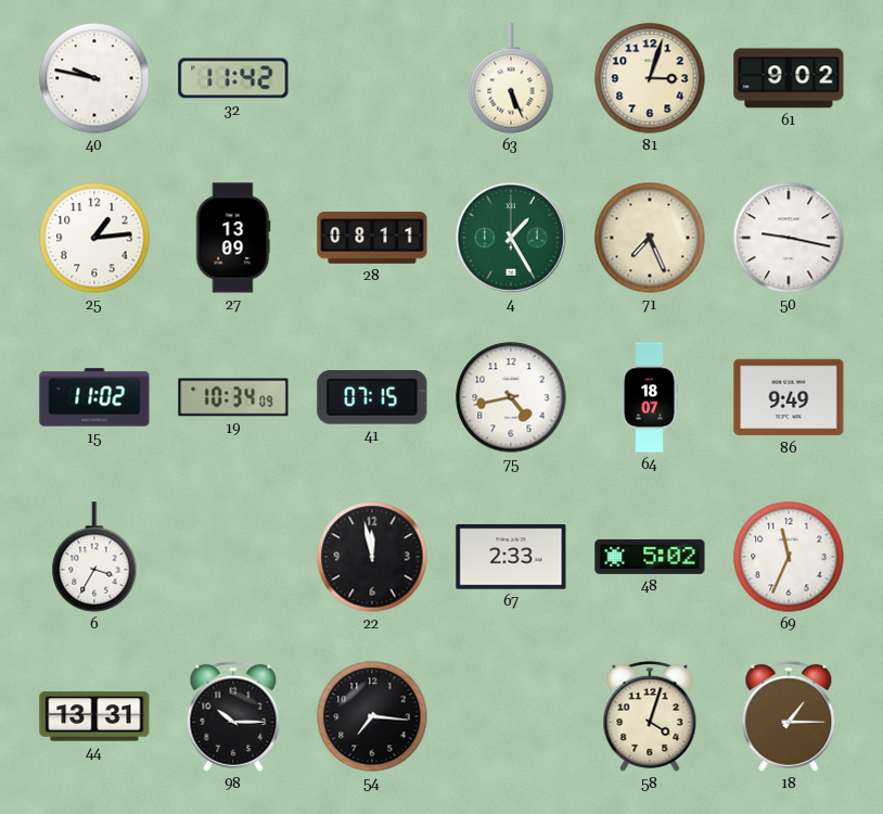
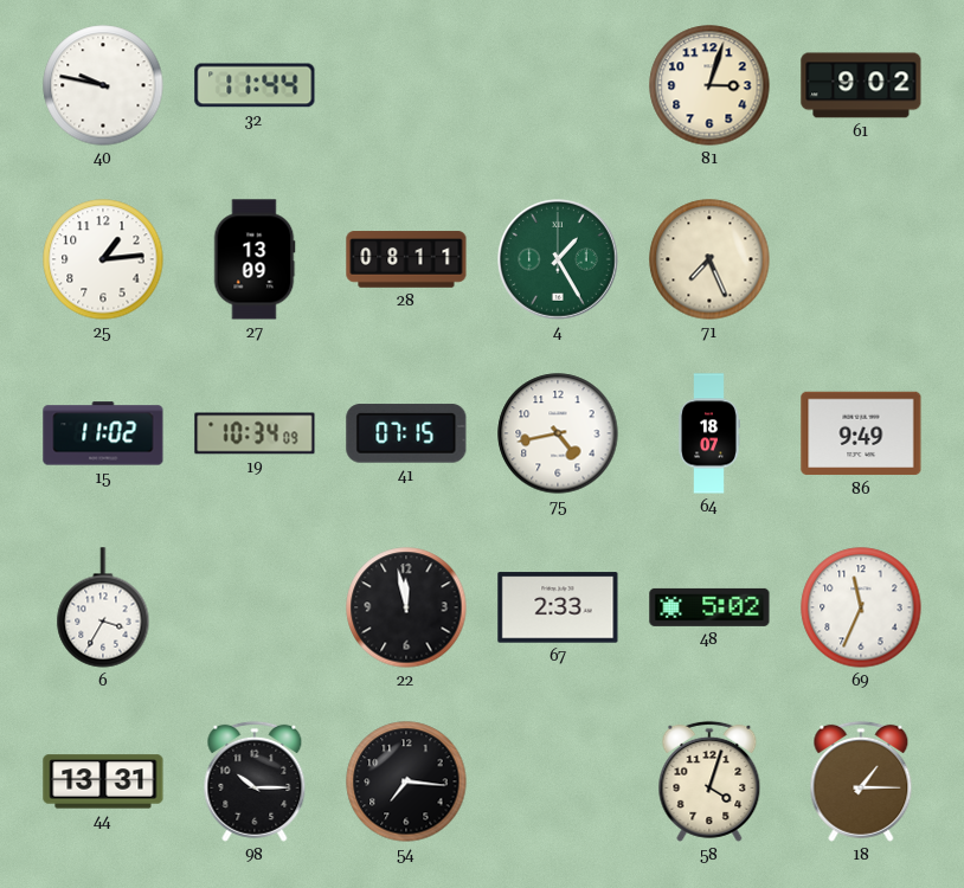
32: 11:42 -> 11:44 (255, 85)
63: 5:26 -> none (511, 78)
50: 9:17 -> none (789, 238)
